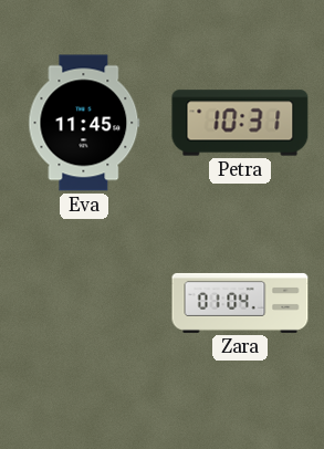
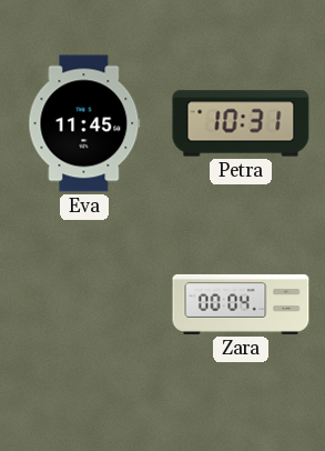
Zara: 01:04 -> 00:04 (241, 304)
